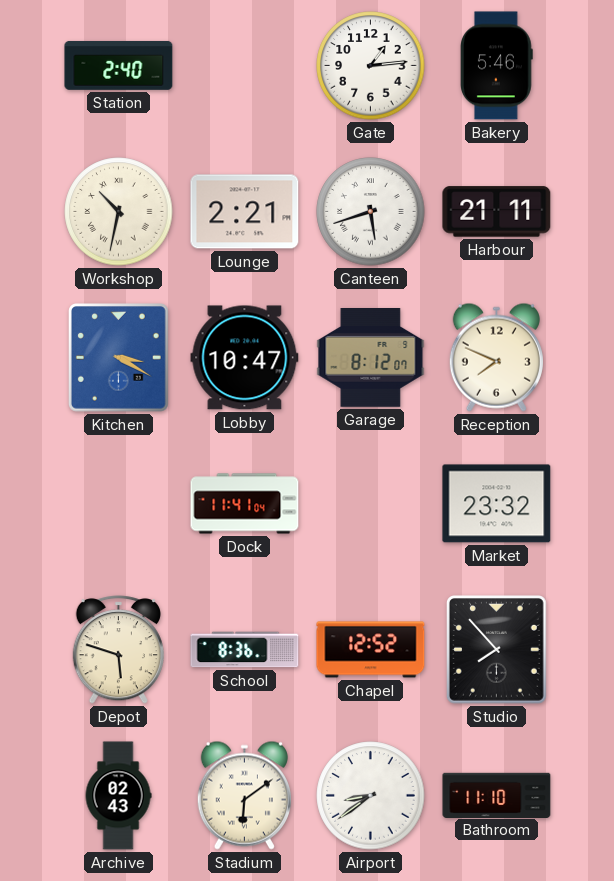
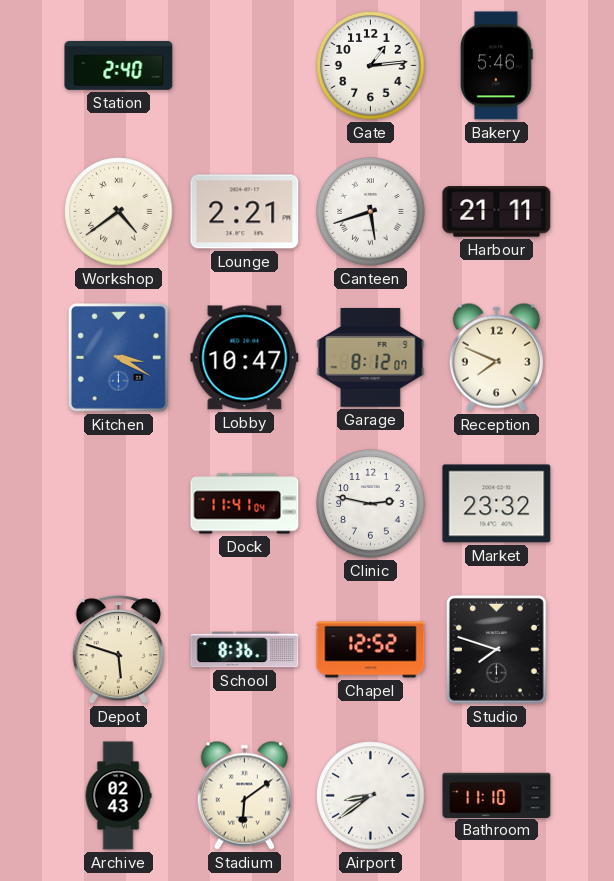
Workshop: 10:32 -> 4:39 (119, 212)
Clinic: none -> 2:47 (371, 504)
Studio: 7:53 -> 7:48 (497, 650)
